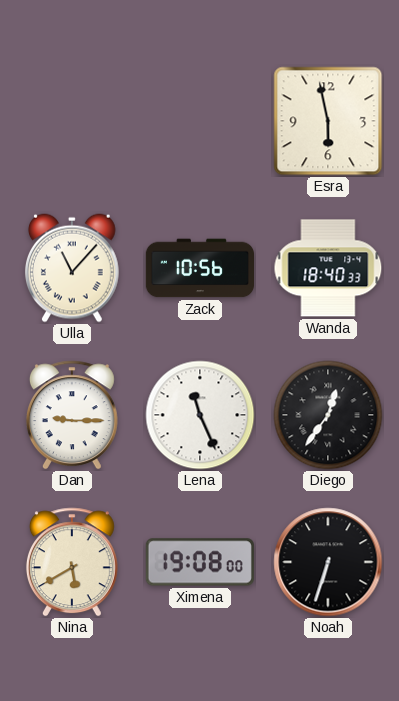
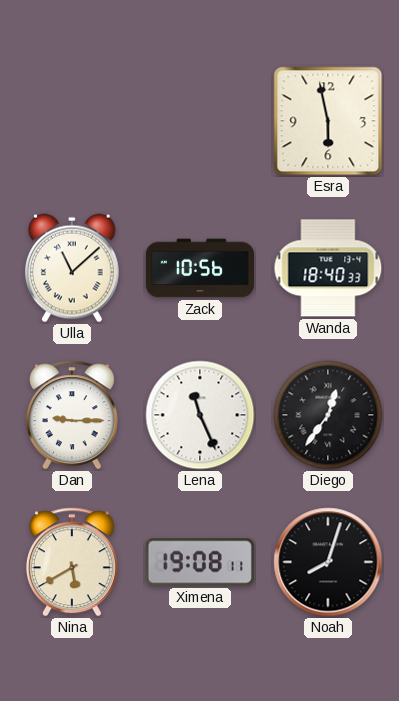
Ulla: 11:07 -> 11:08 (72, 268)
Ximena: 19:08:00 -> 19:08:11 (200, 562)
Noah: 6:33 -> 8:03 (328, 562)
